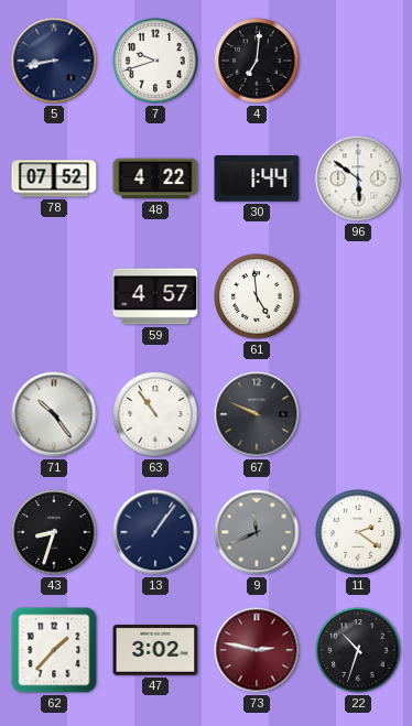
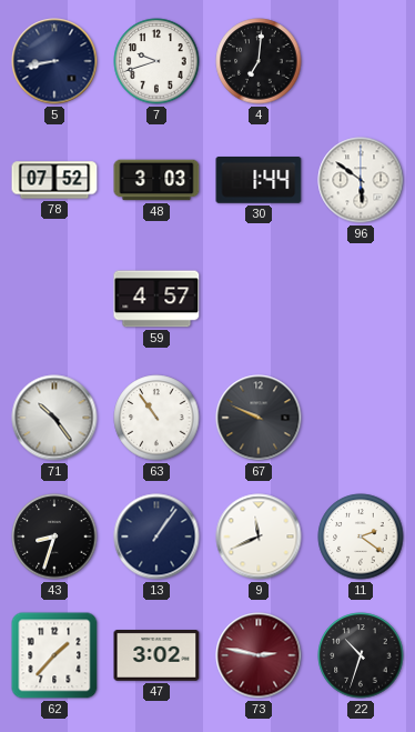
48: 4:22 -> 3:03 (156, 180)
61: 4:59 -> none (257, 296)
9 dial: grey -> white (259, 537)
